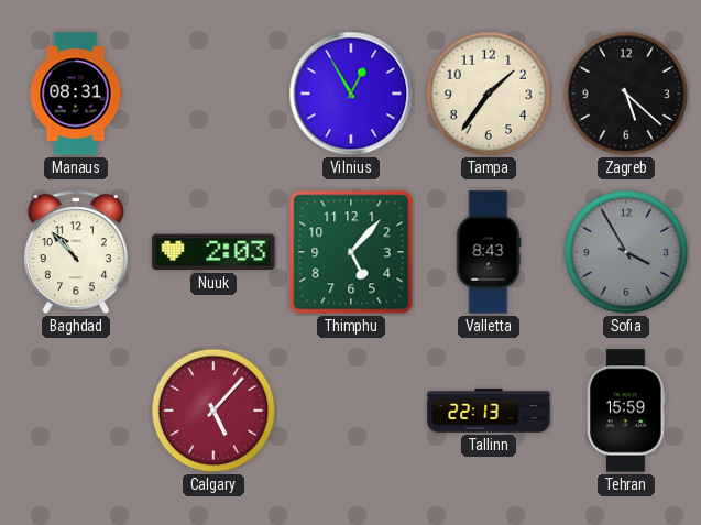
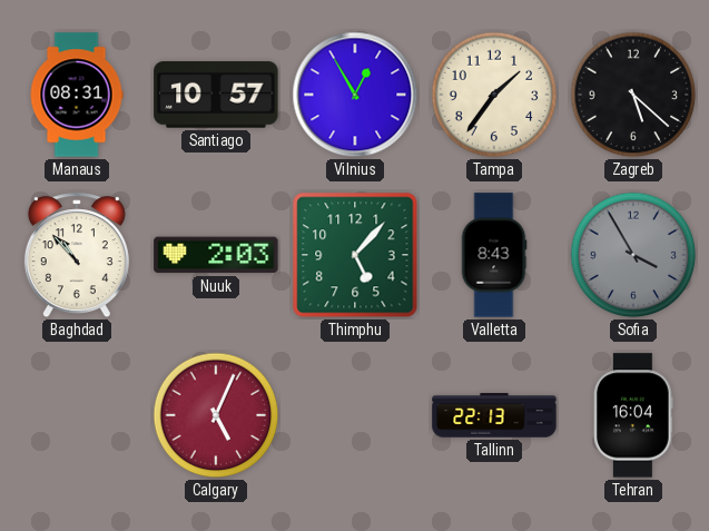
Santiago: none -> 10:57 (216, 95)
Calgary: 5:07 -> 5:04 (216, 415)
Tehran: 15:59 -> 16:04 (633, 415)
